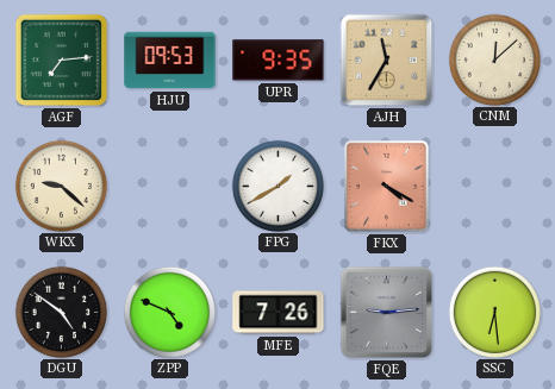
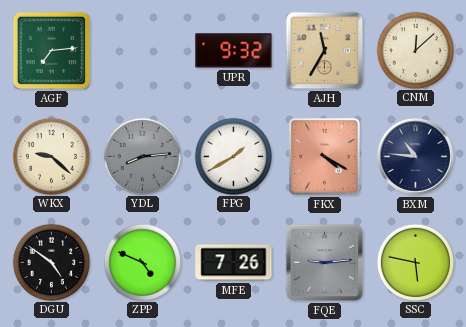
HJU: 09:53 -> none (170, 61)
UPR: 9:35 -> 9:32 (234, 51)
YDL: none -> 8:14 (142, 156)
BXM: none -> 10:46 (416, 157)
SSC: 6:29 -> 5:47 (415, 262)
